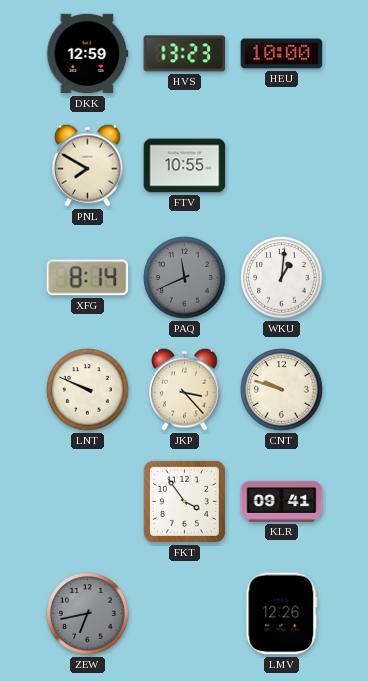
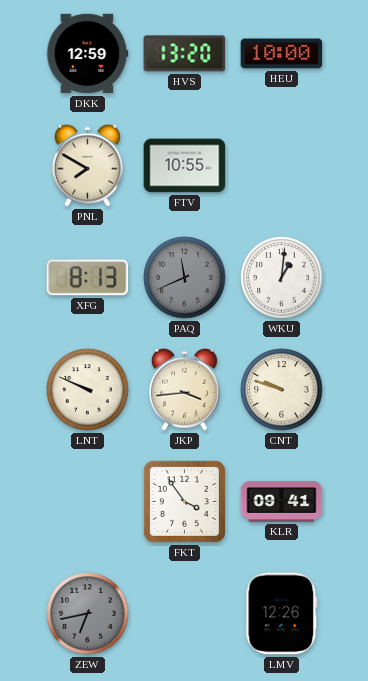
HVS: 13:23 -> 13:20 (185, 54)
XFG: 8:14 -> 8:13 (88, 278)
JKP: 3:23 -> 3:44 (185, 389)
